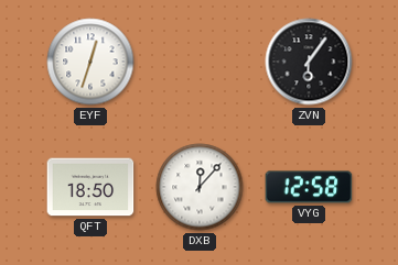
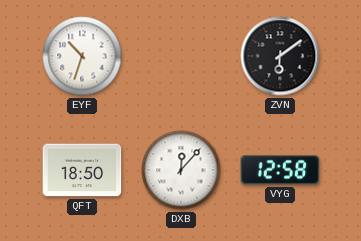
EYF: 12:33 -> 10:33 (82, 56)
ZVN: 6:06 -> 6:09 (280, 56)
